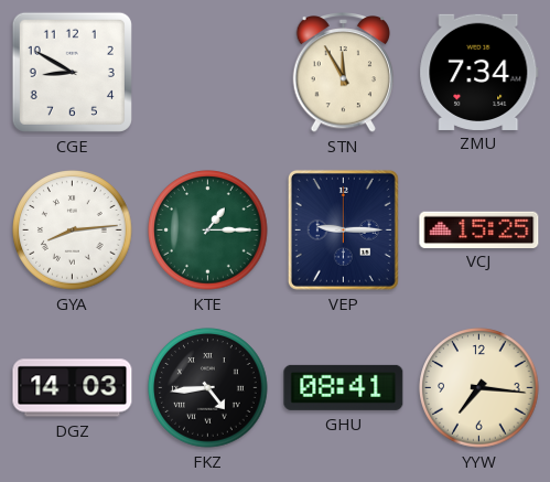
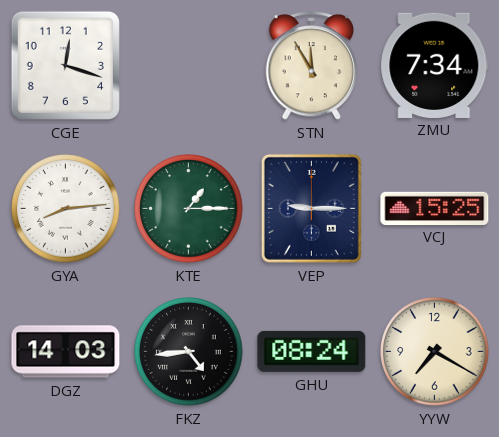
CGE: 8:50 -> 12:18 (65, 65)
GHU: 08:41 -> 08:24 (312, 351)
YYW: 7:16 -> 7:20 (435, 352)
